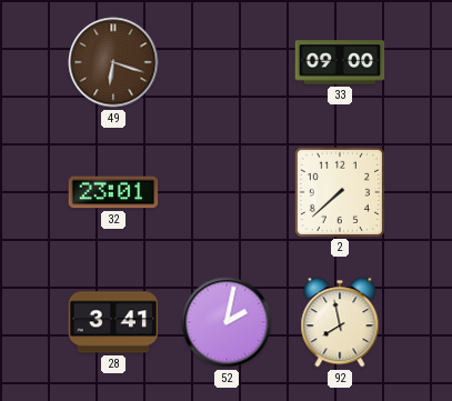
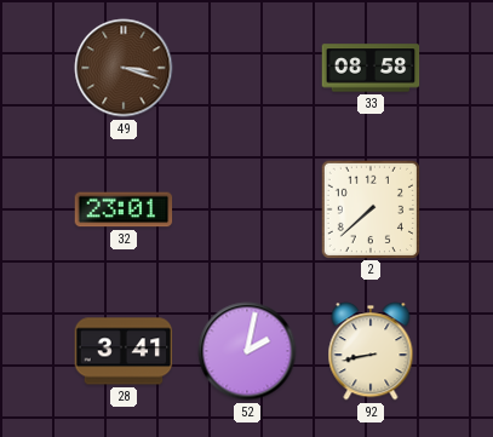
49: 6:18 -> 3:18 (124, 68)
33: 09:00 -> 08:58 (371, 68)
92: 7:58 -> 8:43 (371, 351)
